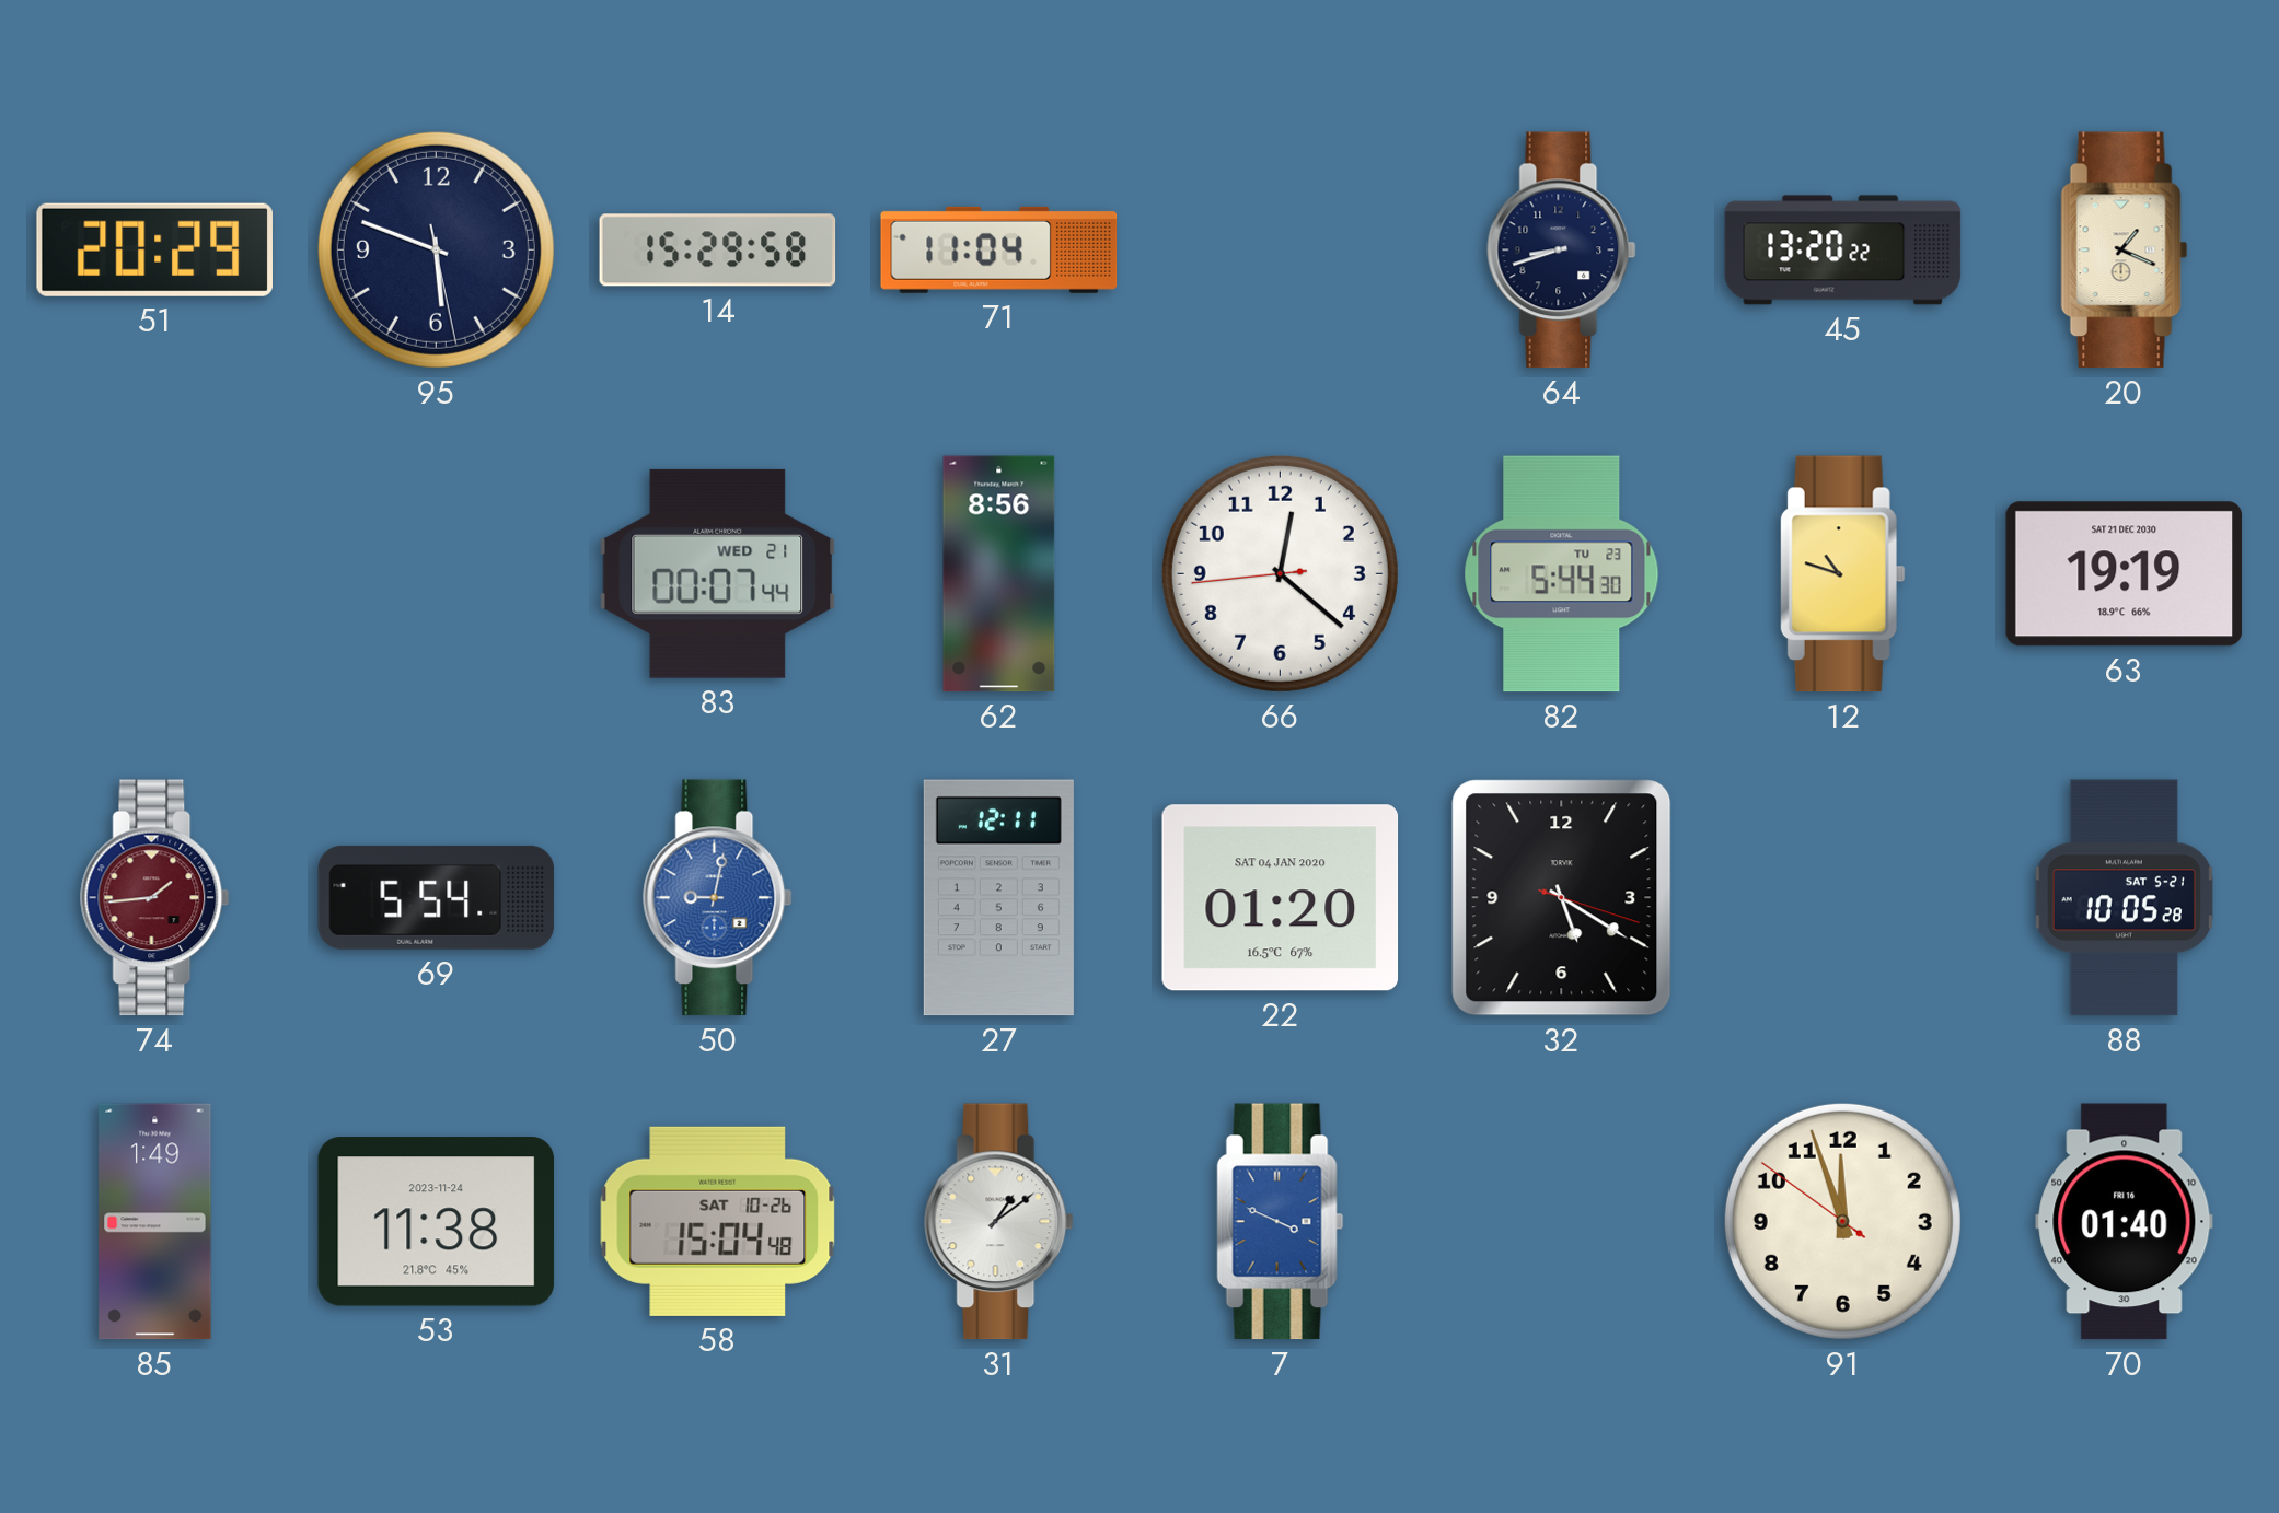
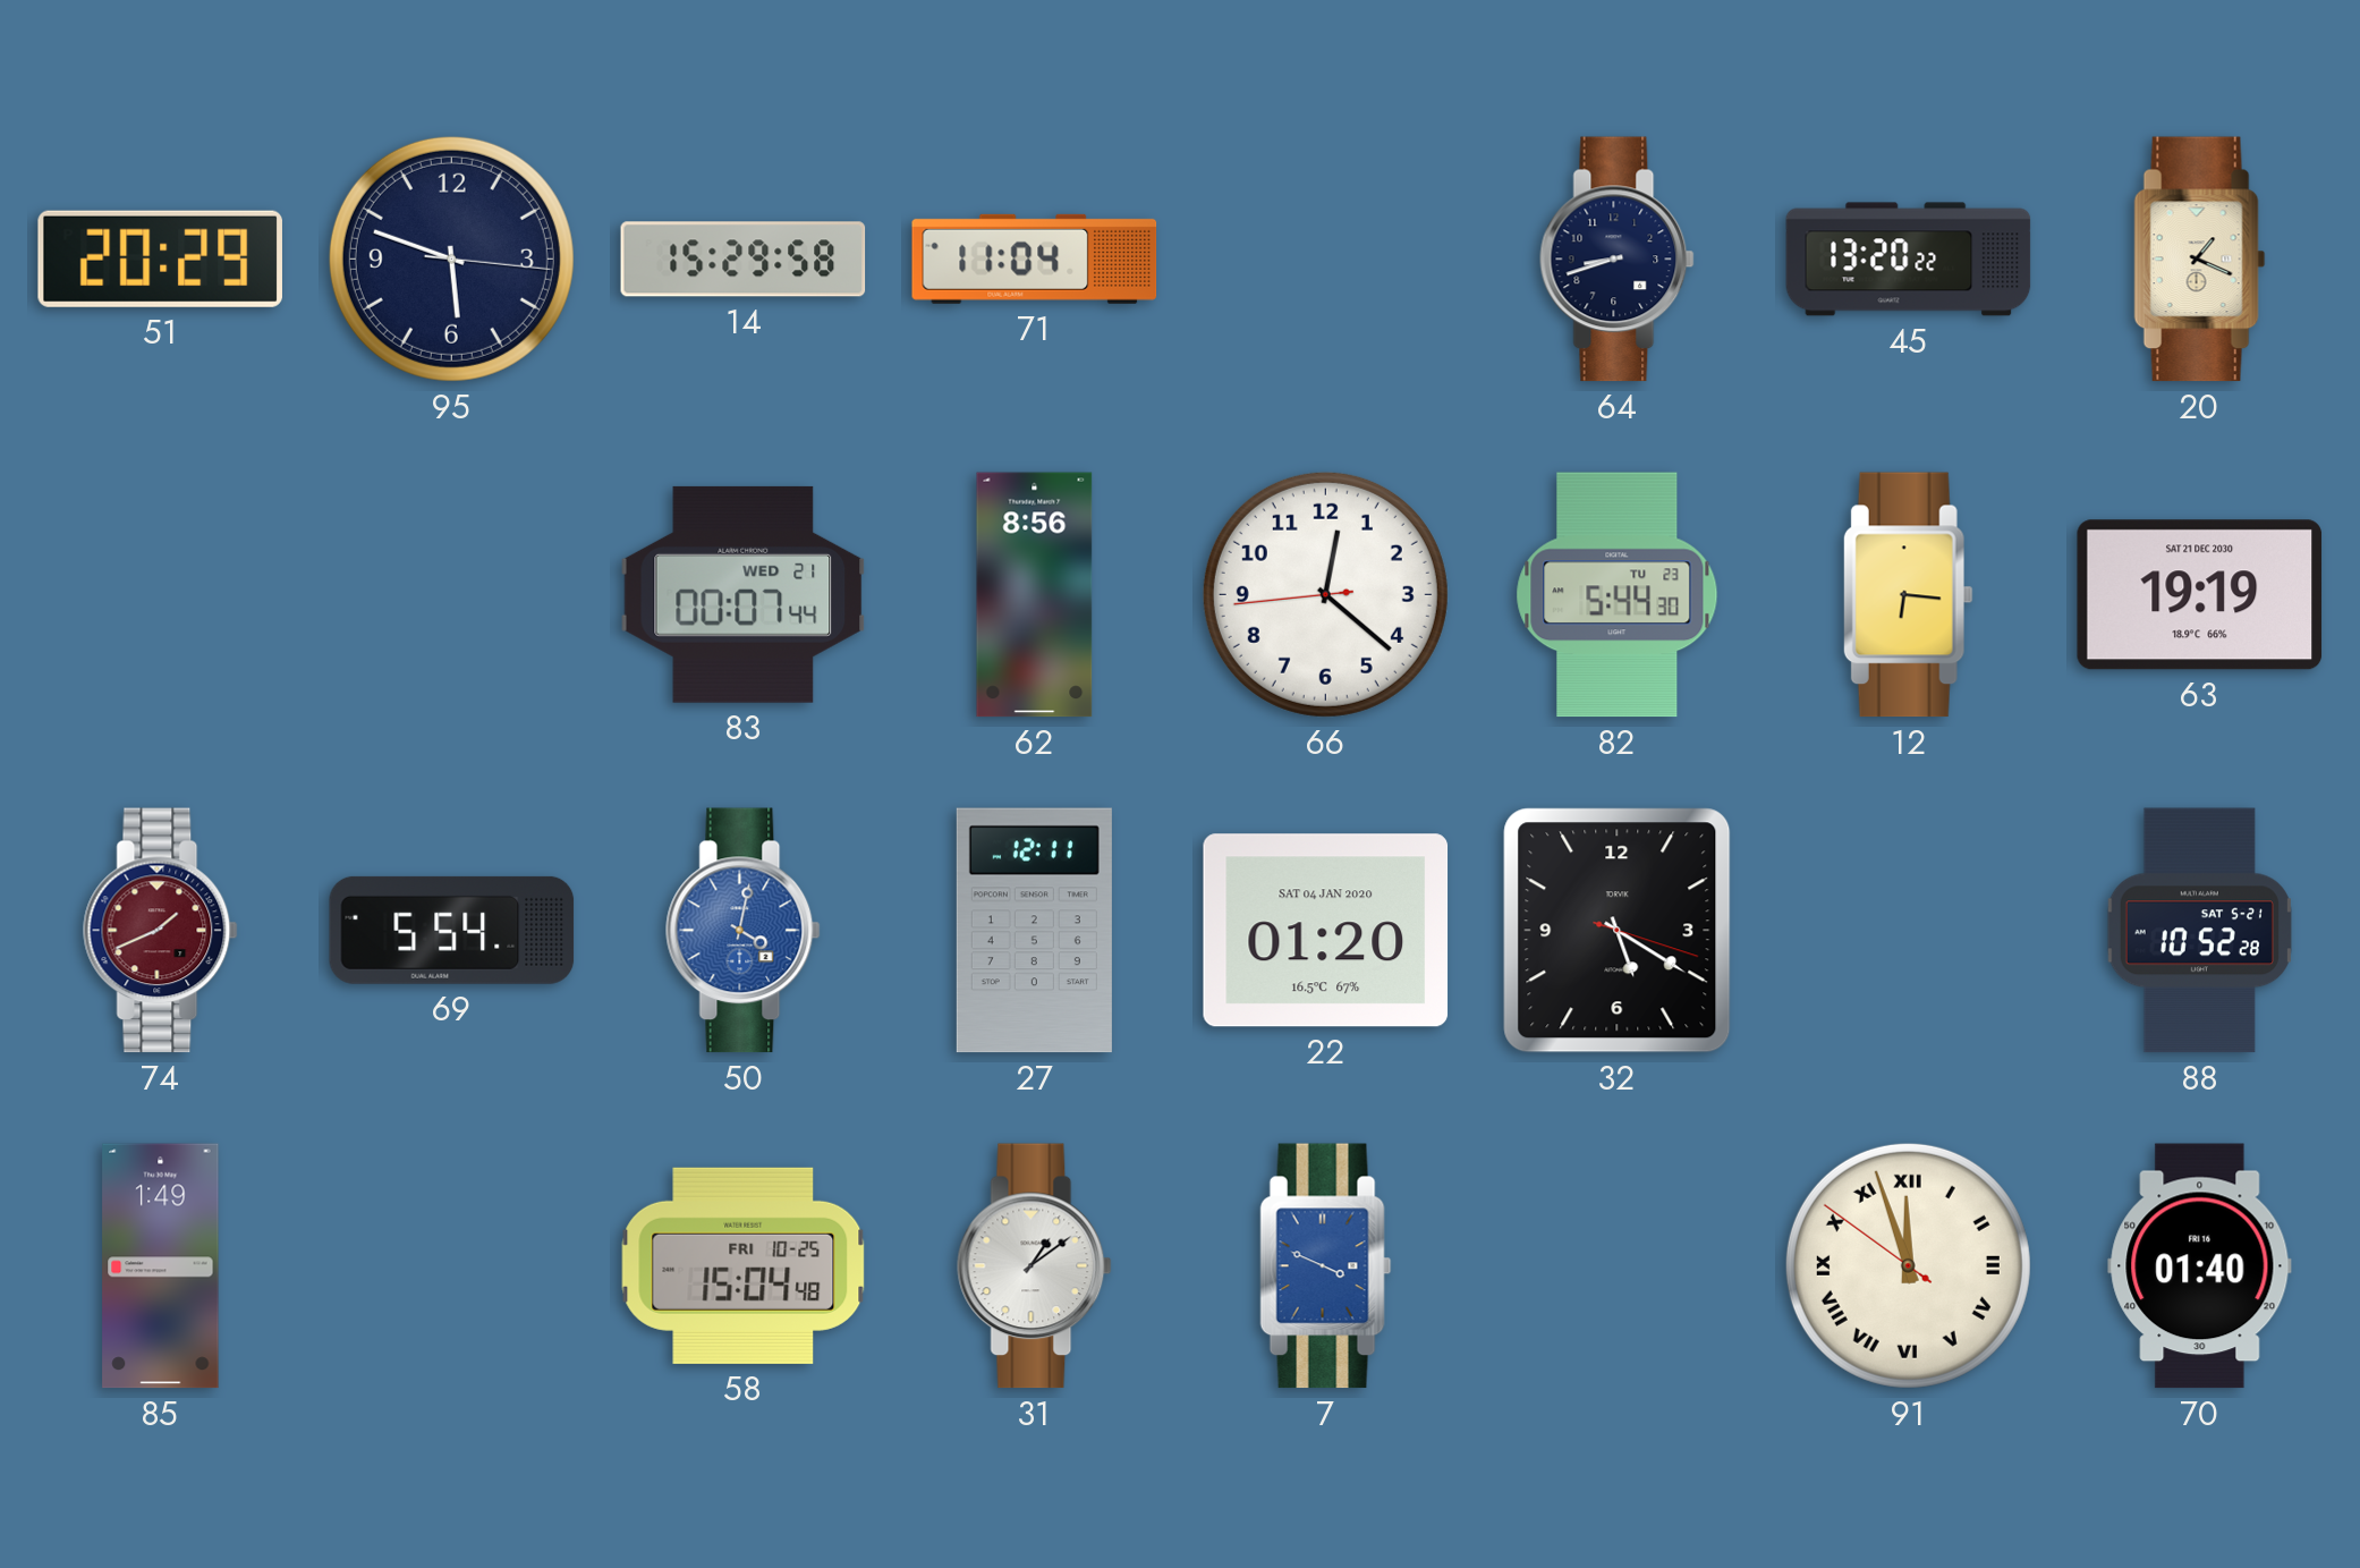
95: 5:48:28 -> 5:48:16 (451, 258)
12: 10:48 -> 6:16 (1908, 595)
74: 1:44 -> 1:41 (161, 931)
50: 9:02 -> 4:02 (744, 931)
88: 10:05 -> 10:52 (2199, 931)
53: 11:38 -> none (437, 1222)
58 date: SAT 10-26 -> FRI 10-25 (744, 1265)
91 numerals: Arabic -> Roman (1908, 1265)
